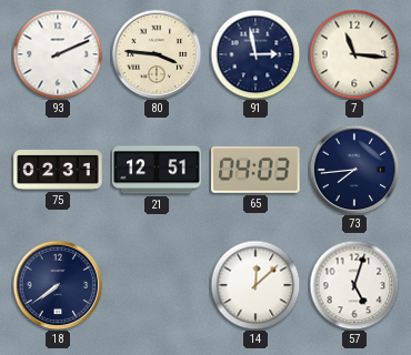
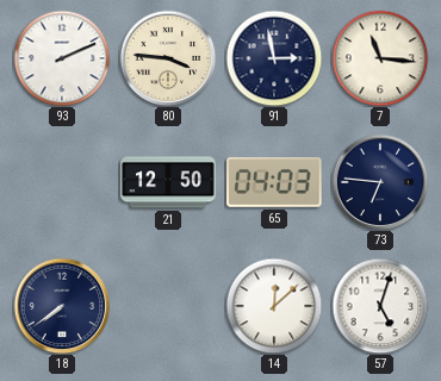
75: 02:31 -> none (58, 171)
21: 12:51 -> 12:50 (168, 182)
73: 7:44 -> 6:46 (380, 182)
